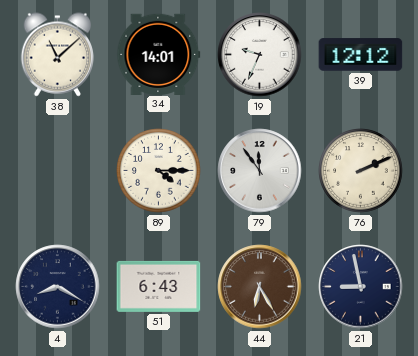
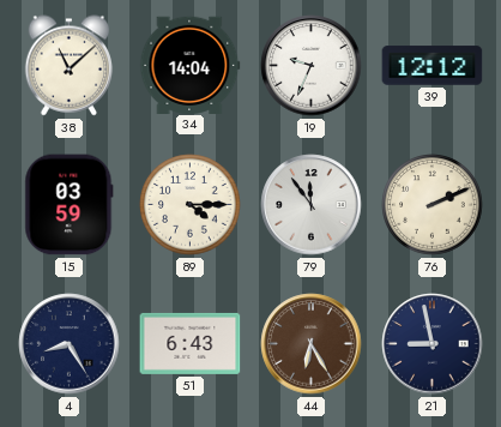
34: 14:01 -> 14:04 (191, 65)
15: none -> 03:59 (70, 205)
4: 8:20 -> 8:25 (70, 344)
